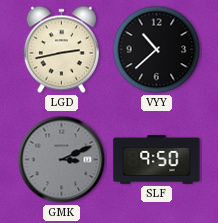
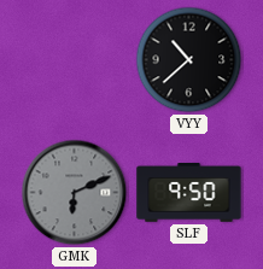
LGD: 2:43 -> none (61, 50)
GMK: 3:11 -> 6:11 (75, 193)
